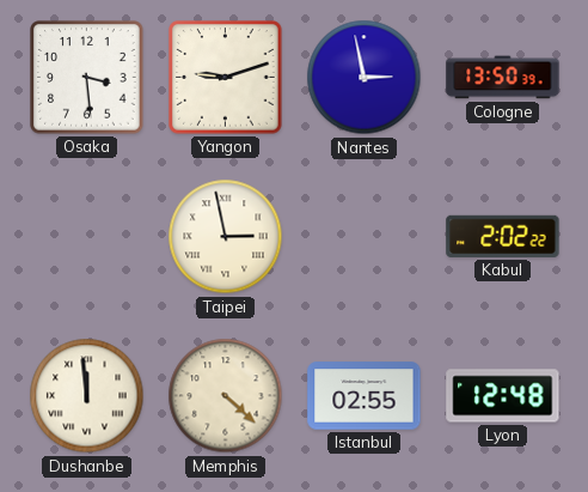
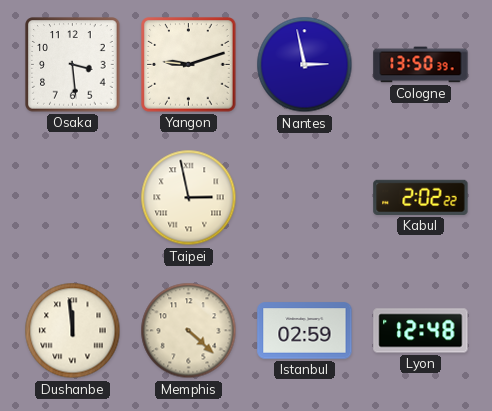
Istanbul: 02:55 -> 02:59 (305, 331)
